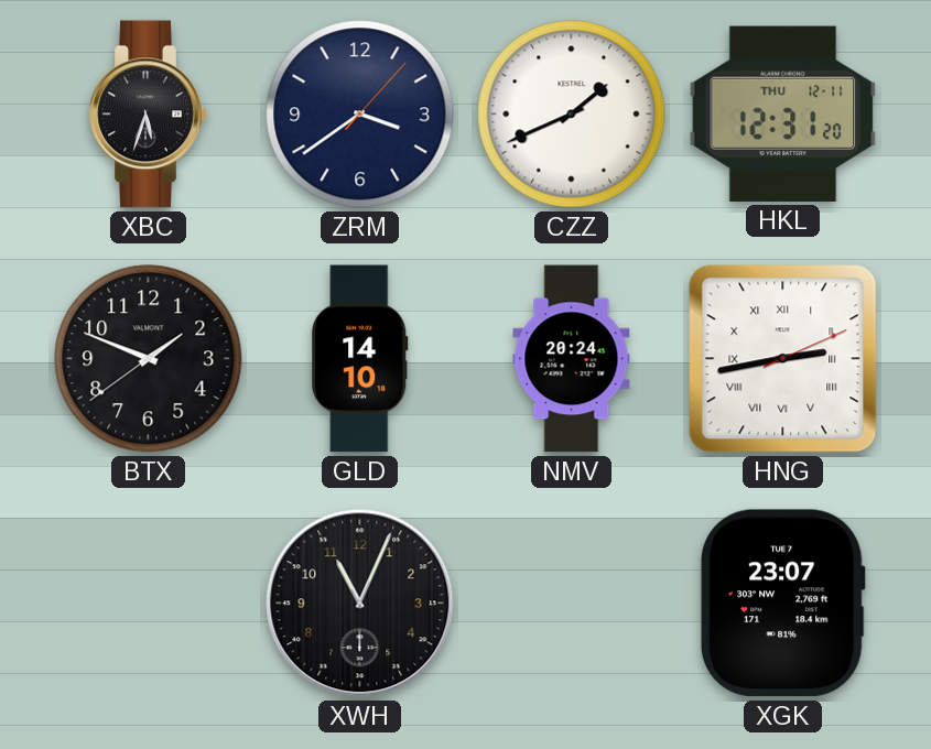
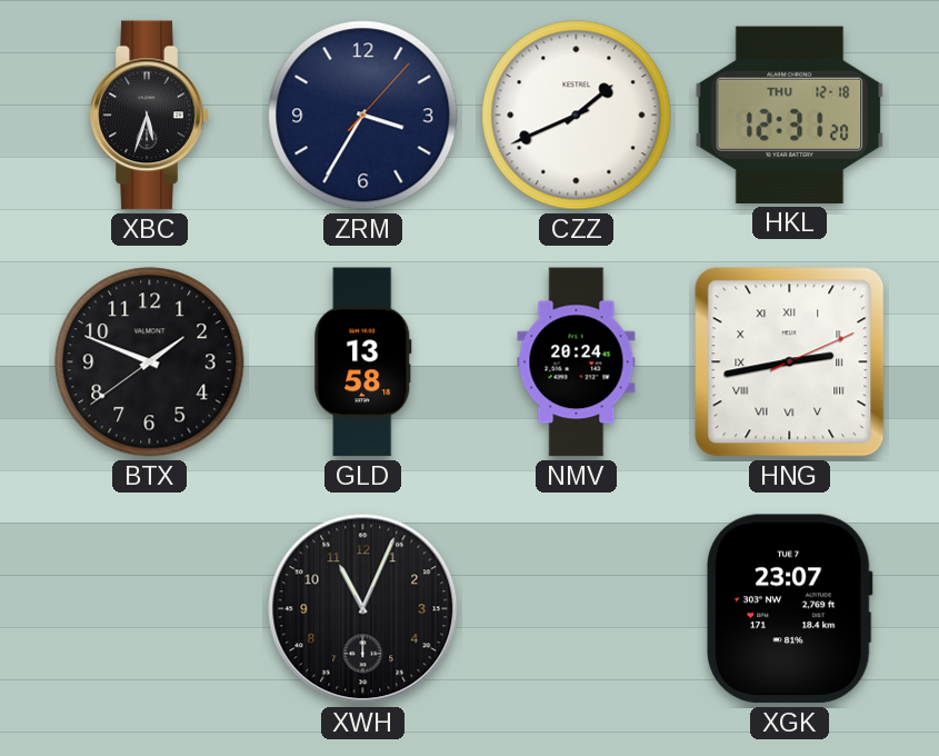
ZRM: 3:39 -> 3:35 (363, 116)
HKL date: THU 12-11 -> THU 12-18 (790, 115)
GLD: 14:10 -> 13:58 (363, 362)
